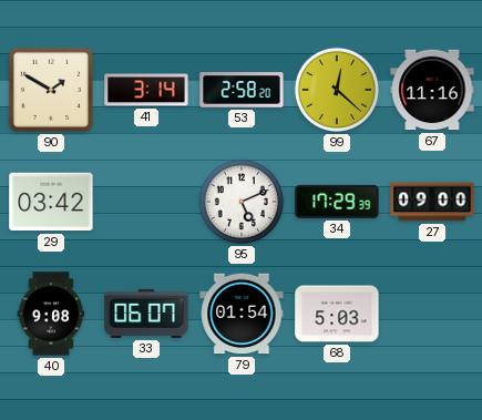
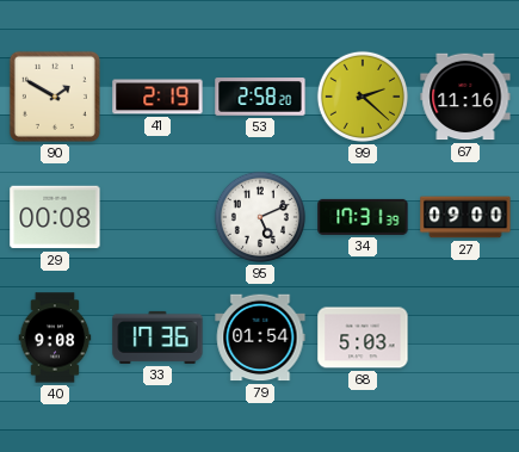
41: 3:14 -> 2:19 (157, 97)
99: 12:22 -> 2:22 (363, 97)
29: 03:42 -> 00:08 (55, 217)
34: 17:29 -> 17:31 (363, 217)
33: 06:07 -> 17:36 (157, 338)
